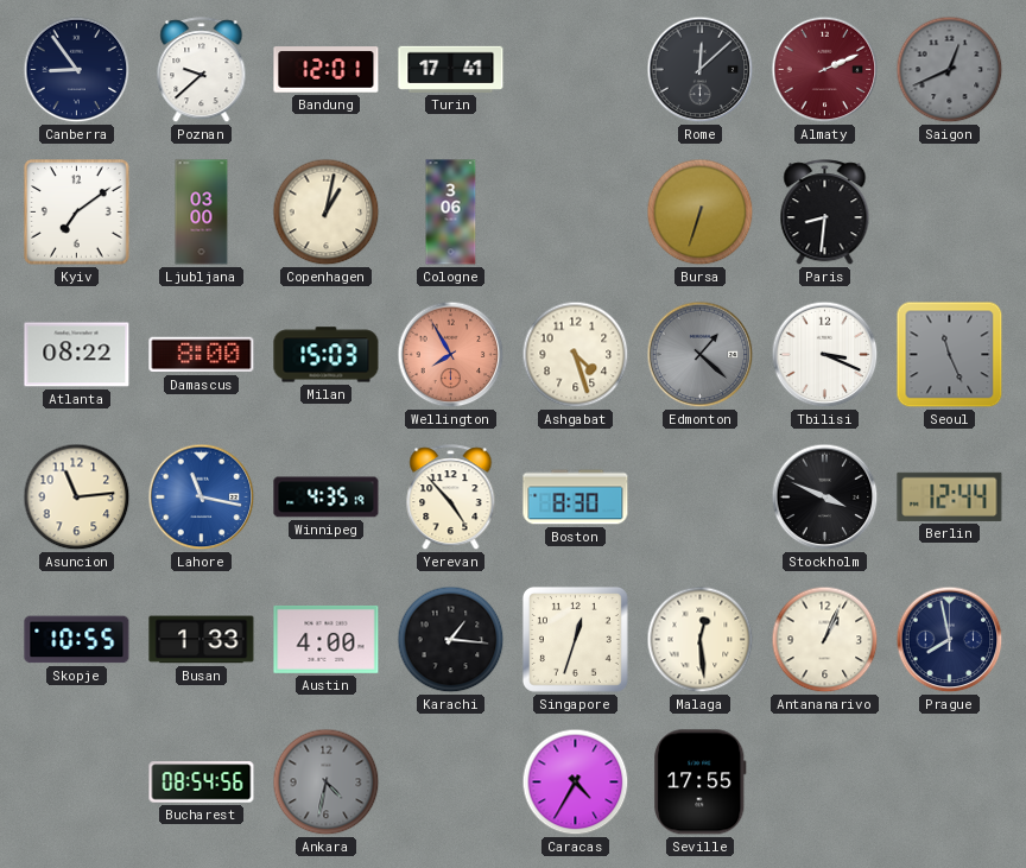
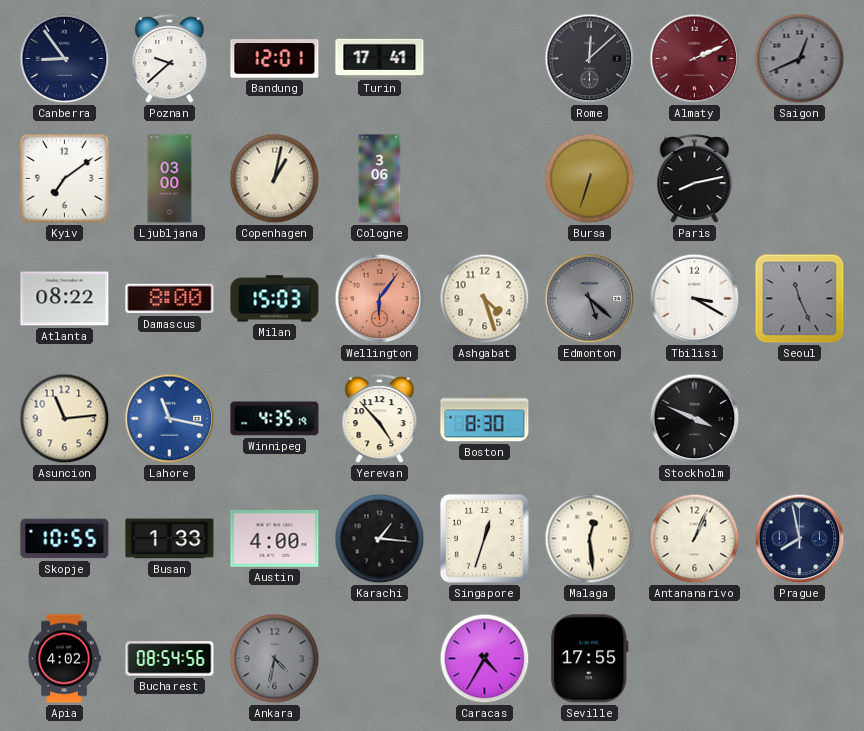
Paris: 8:31 -> 8:13 (695, 179)
Wellington: 7:55 -> 6:06 (380, 299)
Edmonton: 1:22 -> 5:22 (590, 299)
Tbilisi: 3:19 -> 3:20 (695, 299)
Berlin: 12:44 -> none (950, 496)
Apia: none -> 4:02 (64, 659)
